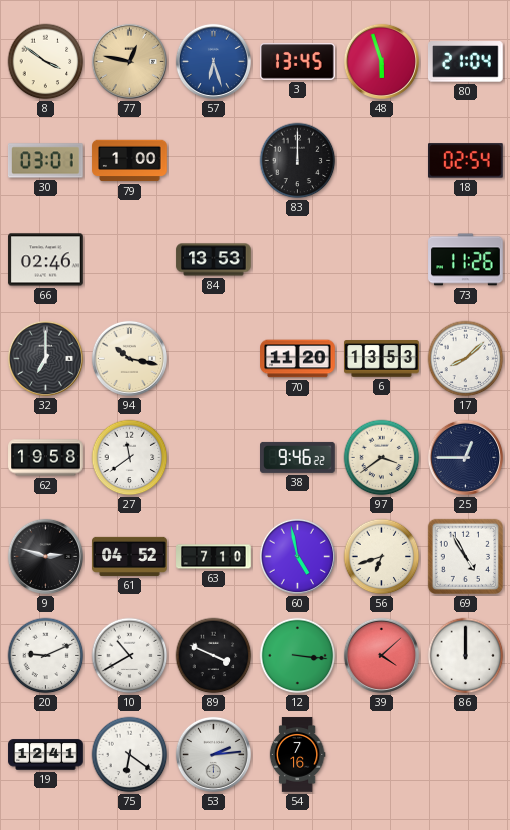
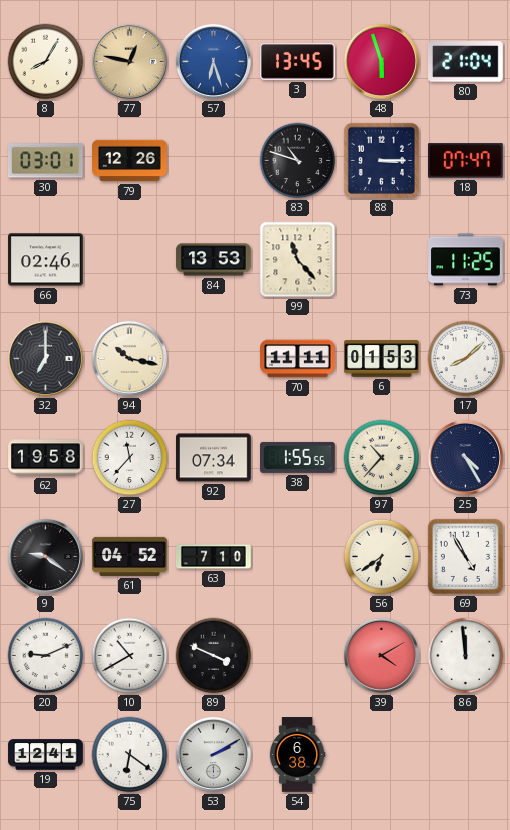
8: 3:51 -> 8:05 (46, 62)
79: 1:00 -> 12:26 (130, 161)
83: 12:00 -> 10:48 (298, 161)
88: none -> 3:15 (381, 160)
18: 02:54 -> 07:47 (466, 161)
99: none -> 11:23 (298, 260)
73: 11:26 -> 11:25 (466, 260)
70: 11:20 -> 11:11 (298, 359)
6: 13:53 -> 01:53 (382, 359)
27: 11:39 -> 11:37 (130, 458)
92: none -> 07:34 (214, 458)
38: 9:46 -> 1:55 (298, 457)
97: 3:39 -> 10:37 (382, 458)
25: 12:45 -> 4:25 (465, 457)
9: 2:48 -> 9:21 (45, 556)
60: 4:58 -> none (297, 556)
56: 6:42 -> 6:39 (382, 557)
12: 3:16 -> none (298, 656)
39: 4:08 -> 4:10 (381, 655)
86: 12:00 -> 11:59 (466, 656)
53: 2:14 -> 2:10 (213, 754)
54: 7:16 -> 6:38 (297, 755)
